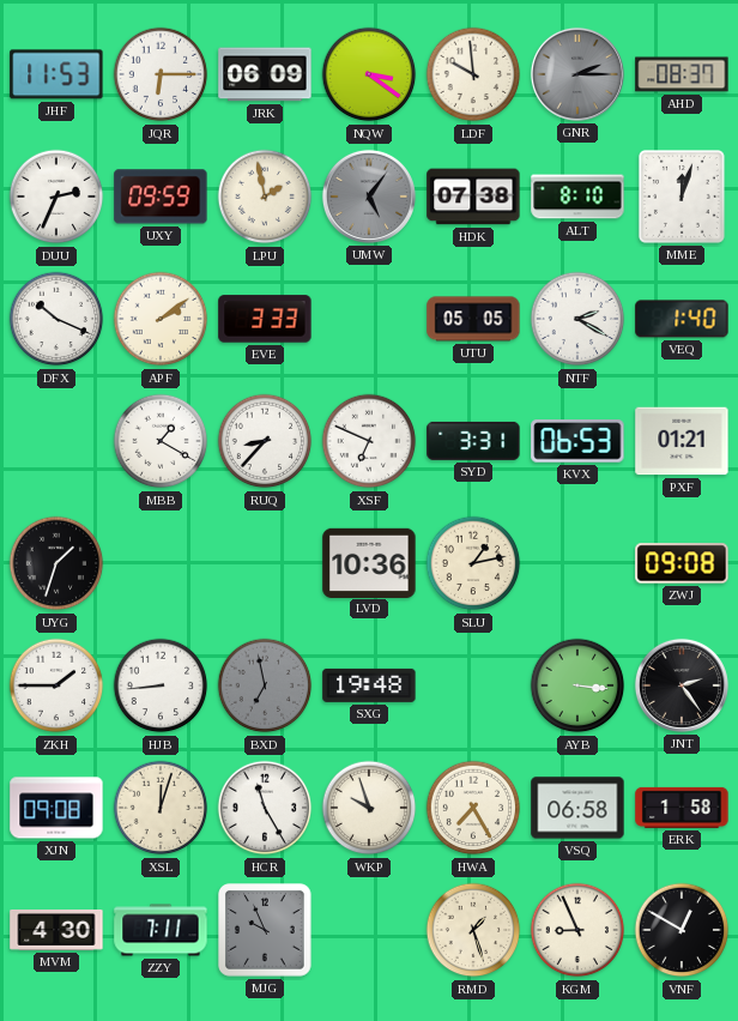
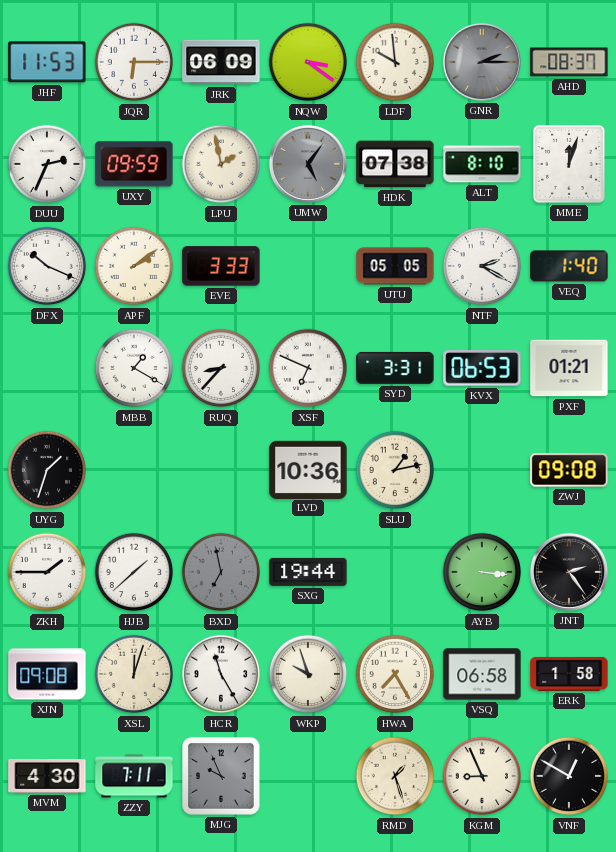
HJB: 8:44 -> 1:38 (134, 572)
SXG: 19:48 -> 19:44 (308, 572)
